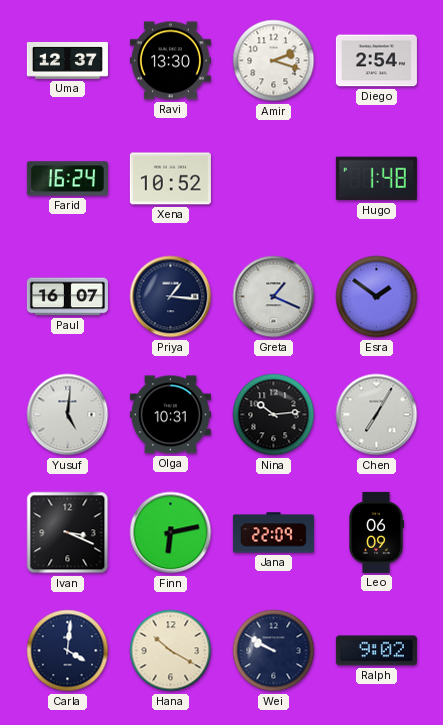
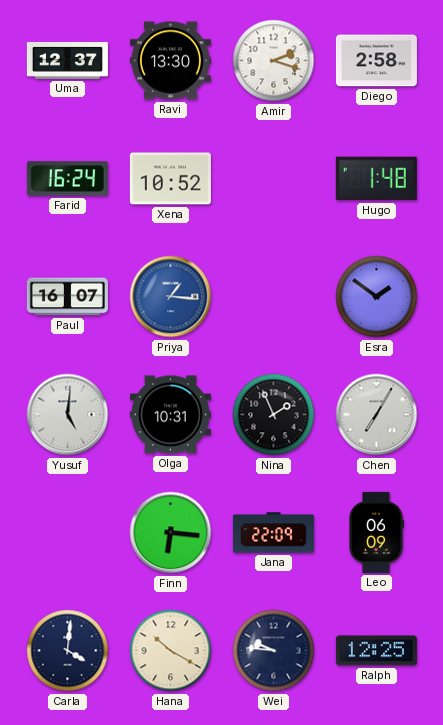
Diego: 2:54 -> 2:58 (376, 61)
Priya dial: navy -> blue (171, 297)
Greta: 1:19 -> none (274, 297)
Nina: 10:14 -> 1:56 (274, 415)
Ivan: 3:19 -> none (68, 533)
Finn: 6:13 -> 6:16 (171, 533)
Wei: 9:50 -> 9:46 (274, 651)
Ralph: 9:02 -> 12:25 (376, 651)
